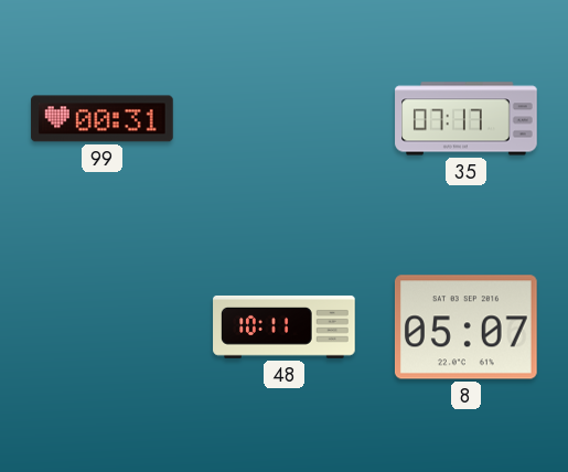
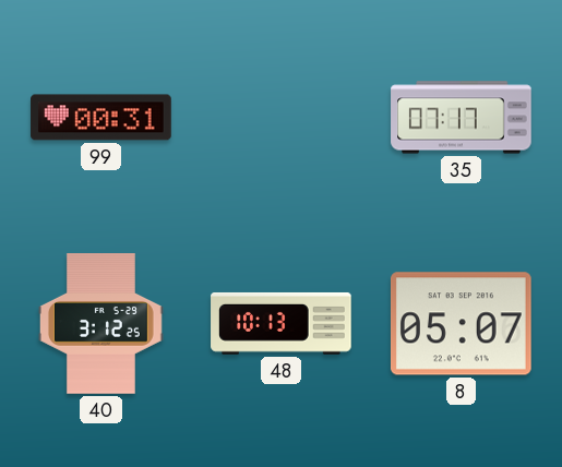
40: none -> 3:12 (100, 324)
48: 10:11 -> 10:13 (282, 324)
